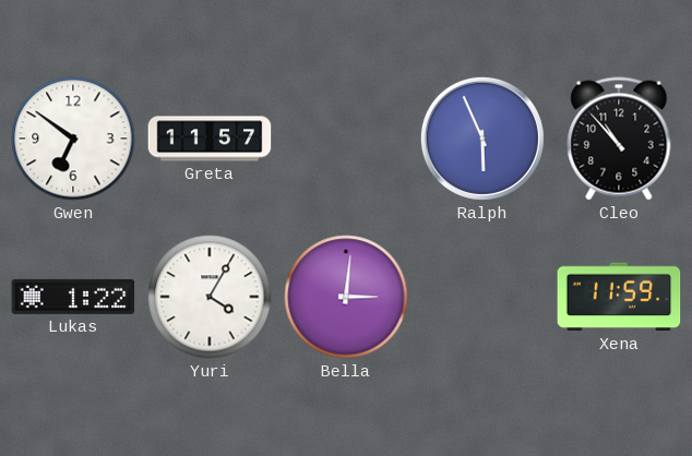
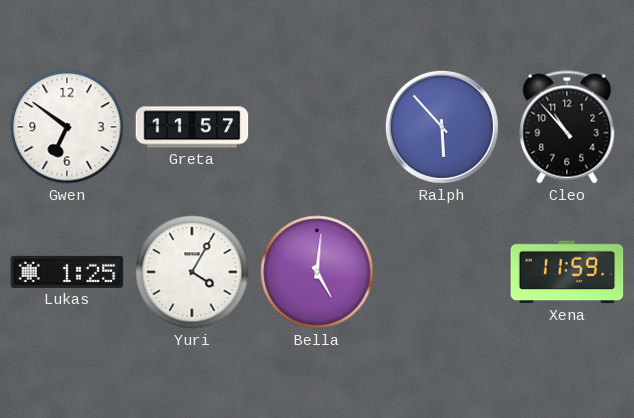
Ralph: 5:56 -> 5:53 (442, 127)
Lukas: 1:22 -> 1:25 (67, 272)
Bella: 3:01 -> 5:01 (317, 272)
